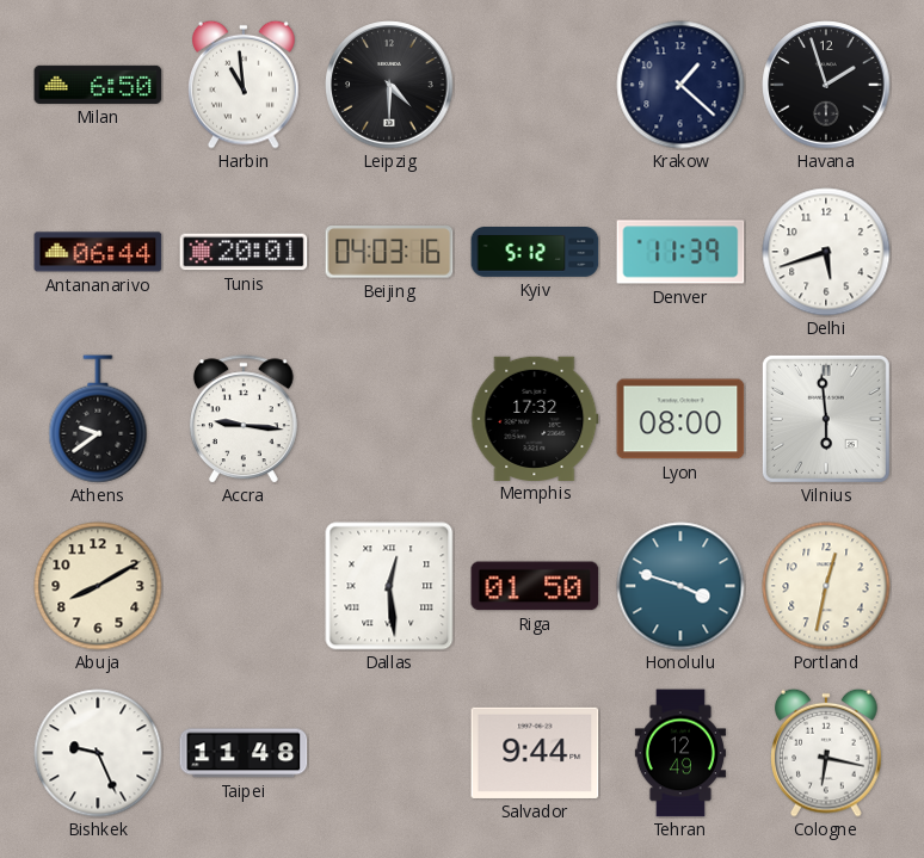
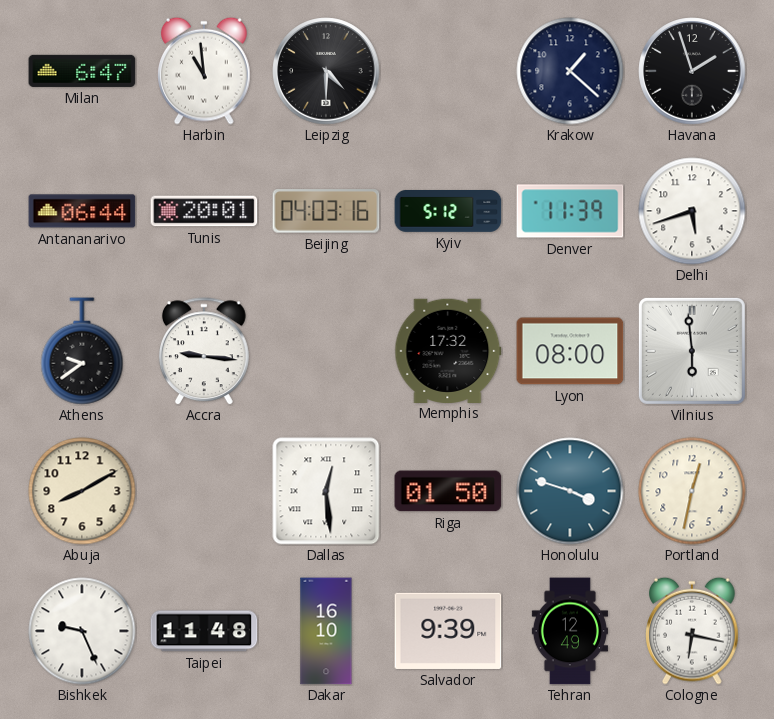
Milan: 6:50 -> 6:47 (82, 71)
Dakar: none -> 16:10 (326, 631)
Salvador: 9:44 -> 9:39 (448, 631)
